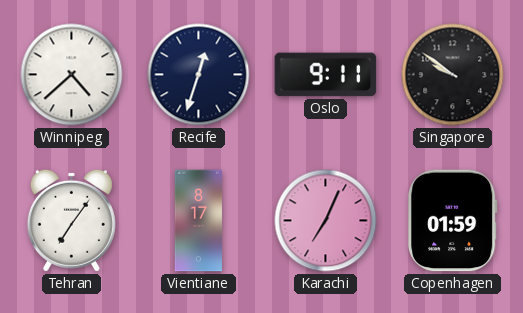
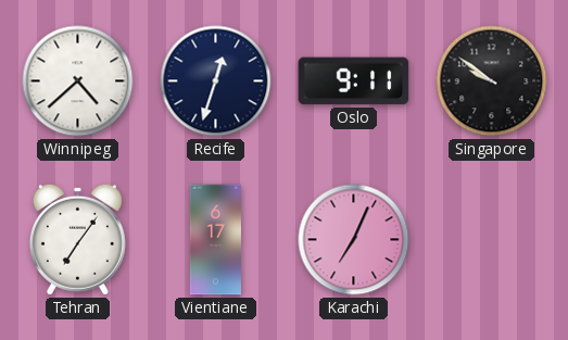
Vientiane: 8:17 -> 6:17 (215, 240)
Copenhagen: 01:59 -> none (453, 221)
